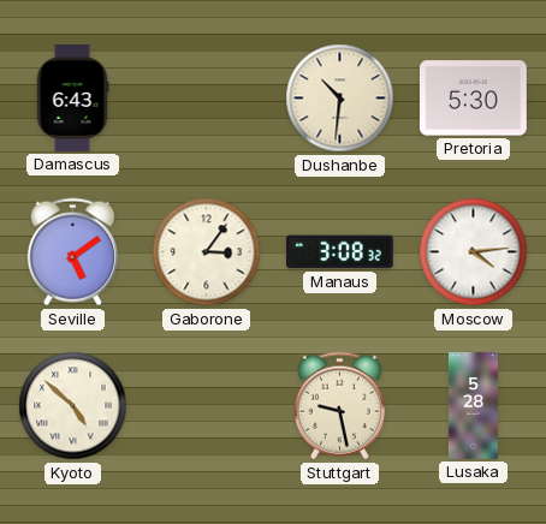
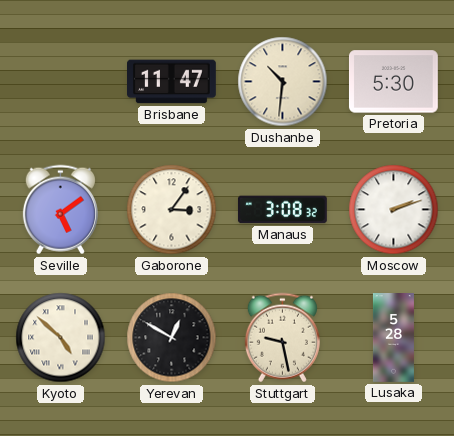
Damascus: 6:43 -> none (72, 99)
Brisbane: none -> 11:47 (172, 82)
Moscow: 4:14 -> 2:12 (394, 210)
Yerevan: none -> 12:50 (172, 338)
